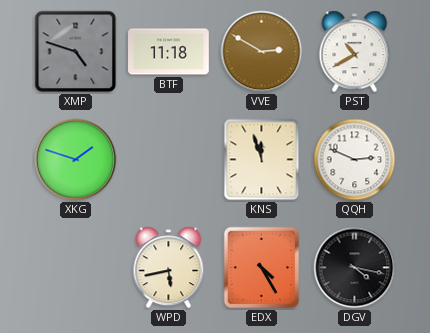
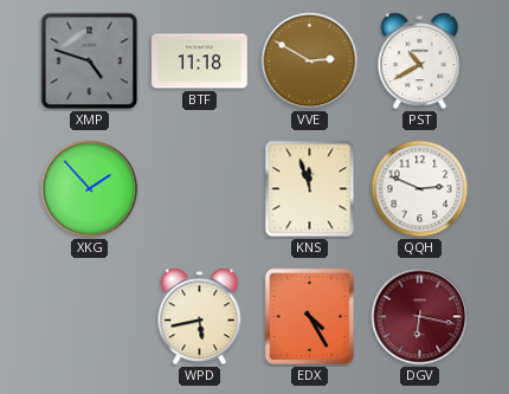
XKG: 1:48 -> 1:53 (90, 189)
DGV: 4:17 -> 6:17 (420, 317)
DGV dial: black -> burgundy (420, 317)
